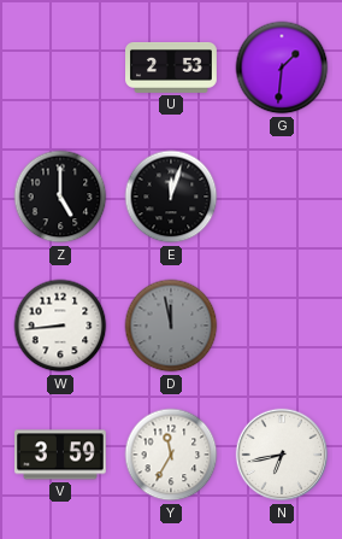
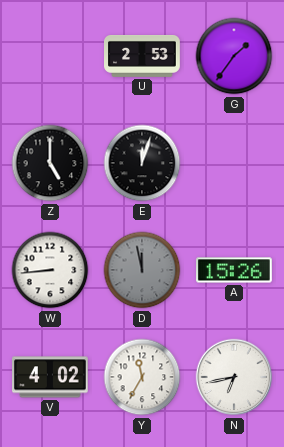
G: 1:31 -> 1:36 (234, 56)
A: none -> 15:26 (235, 270)
V: 3:59 -> 4:02 (51, 377)
